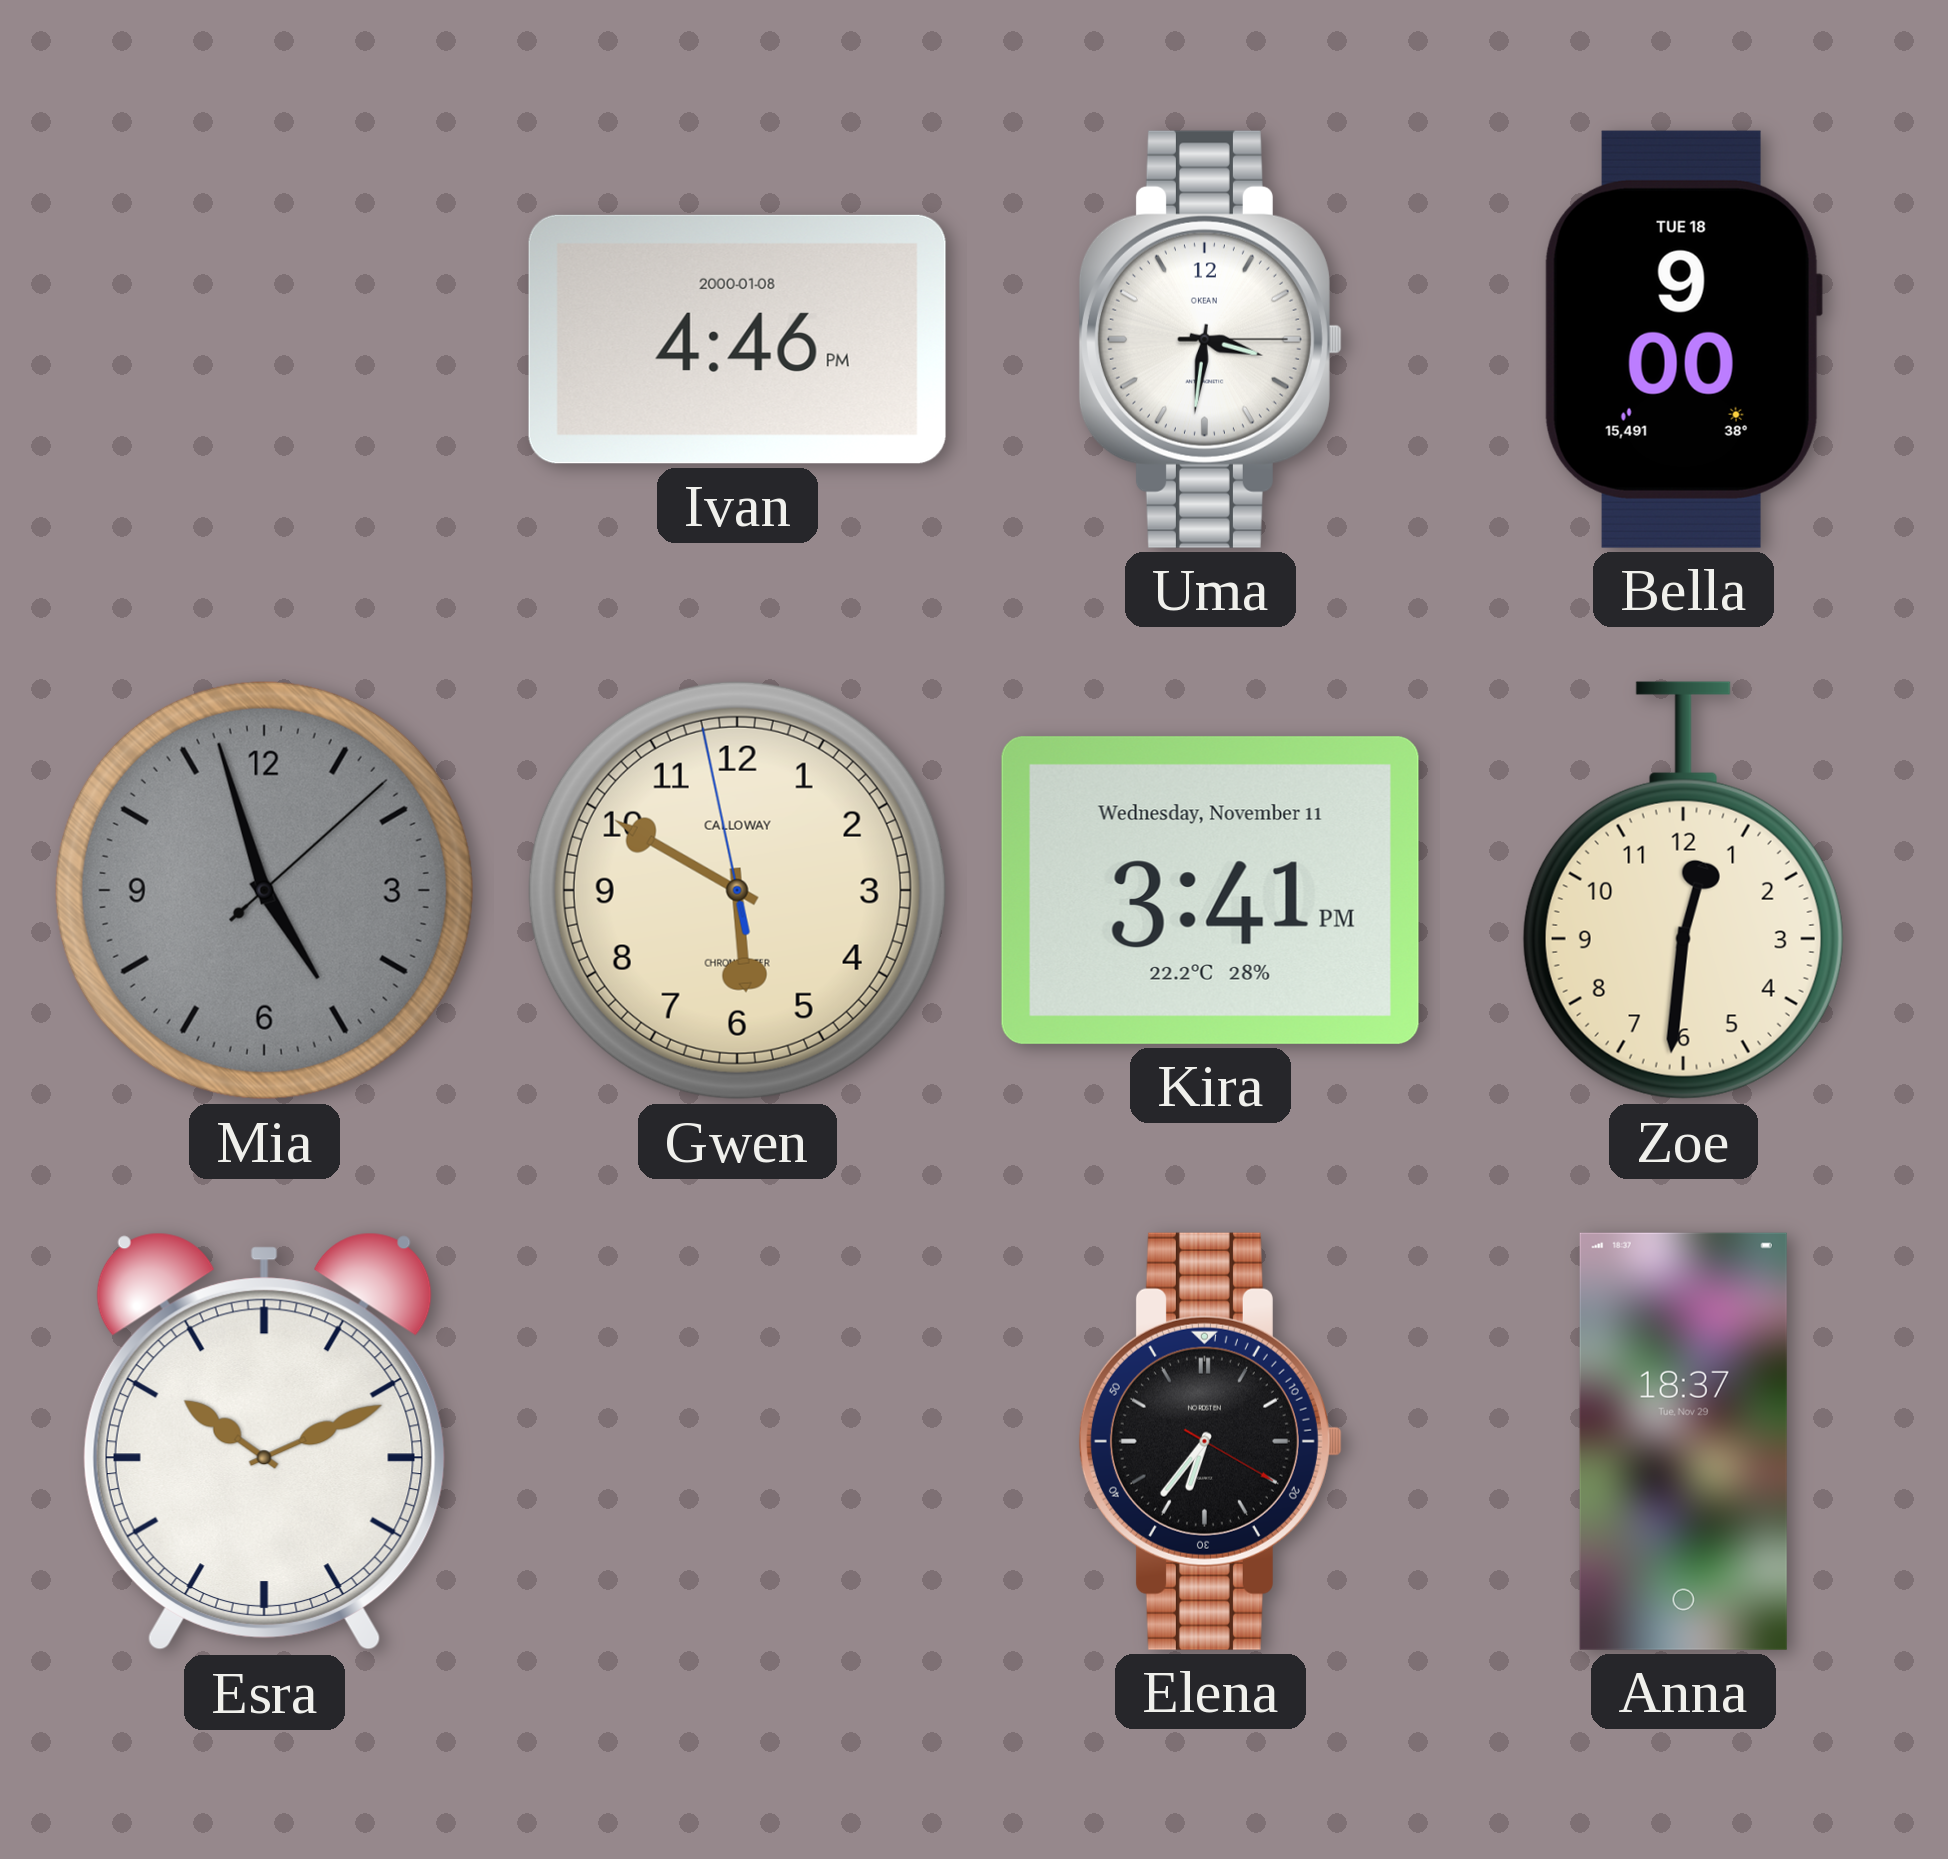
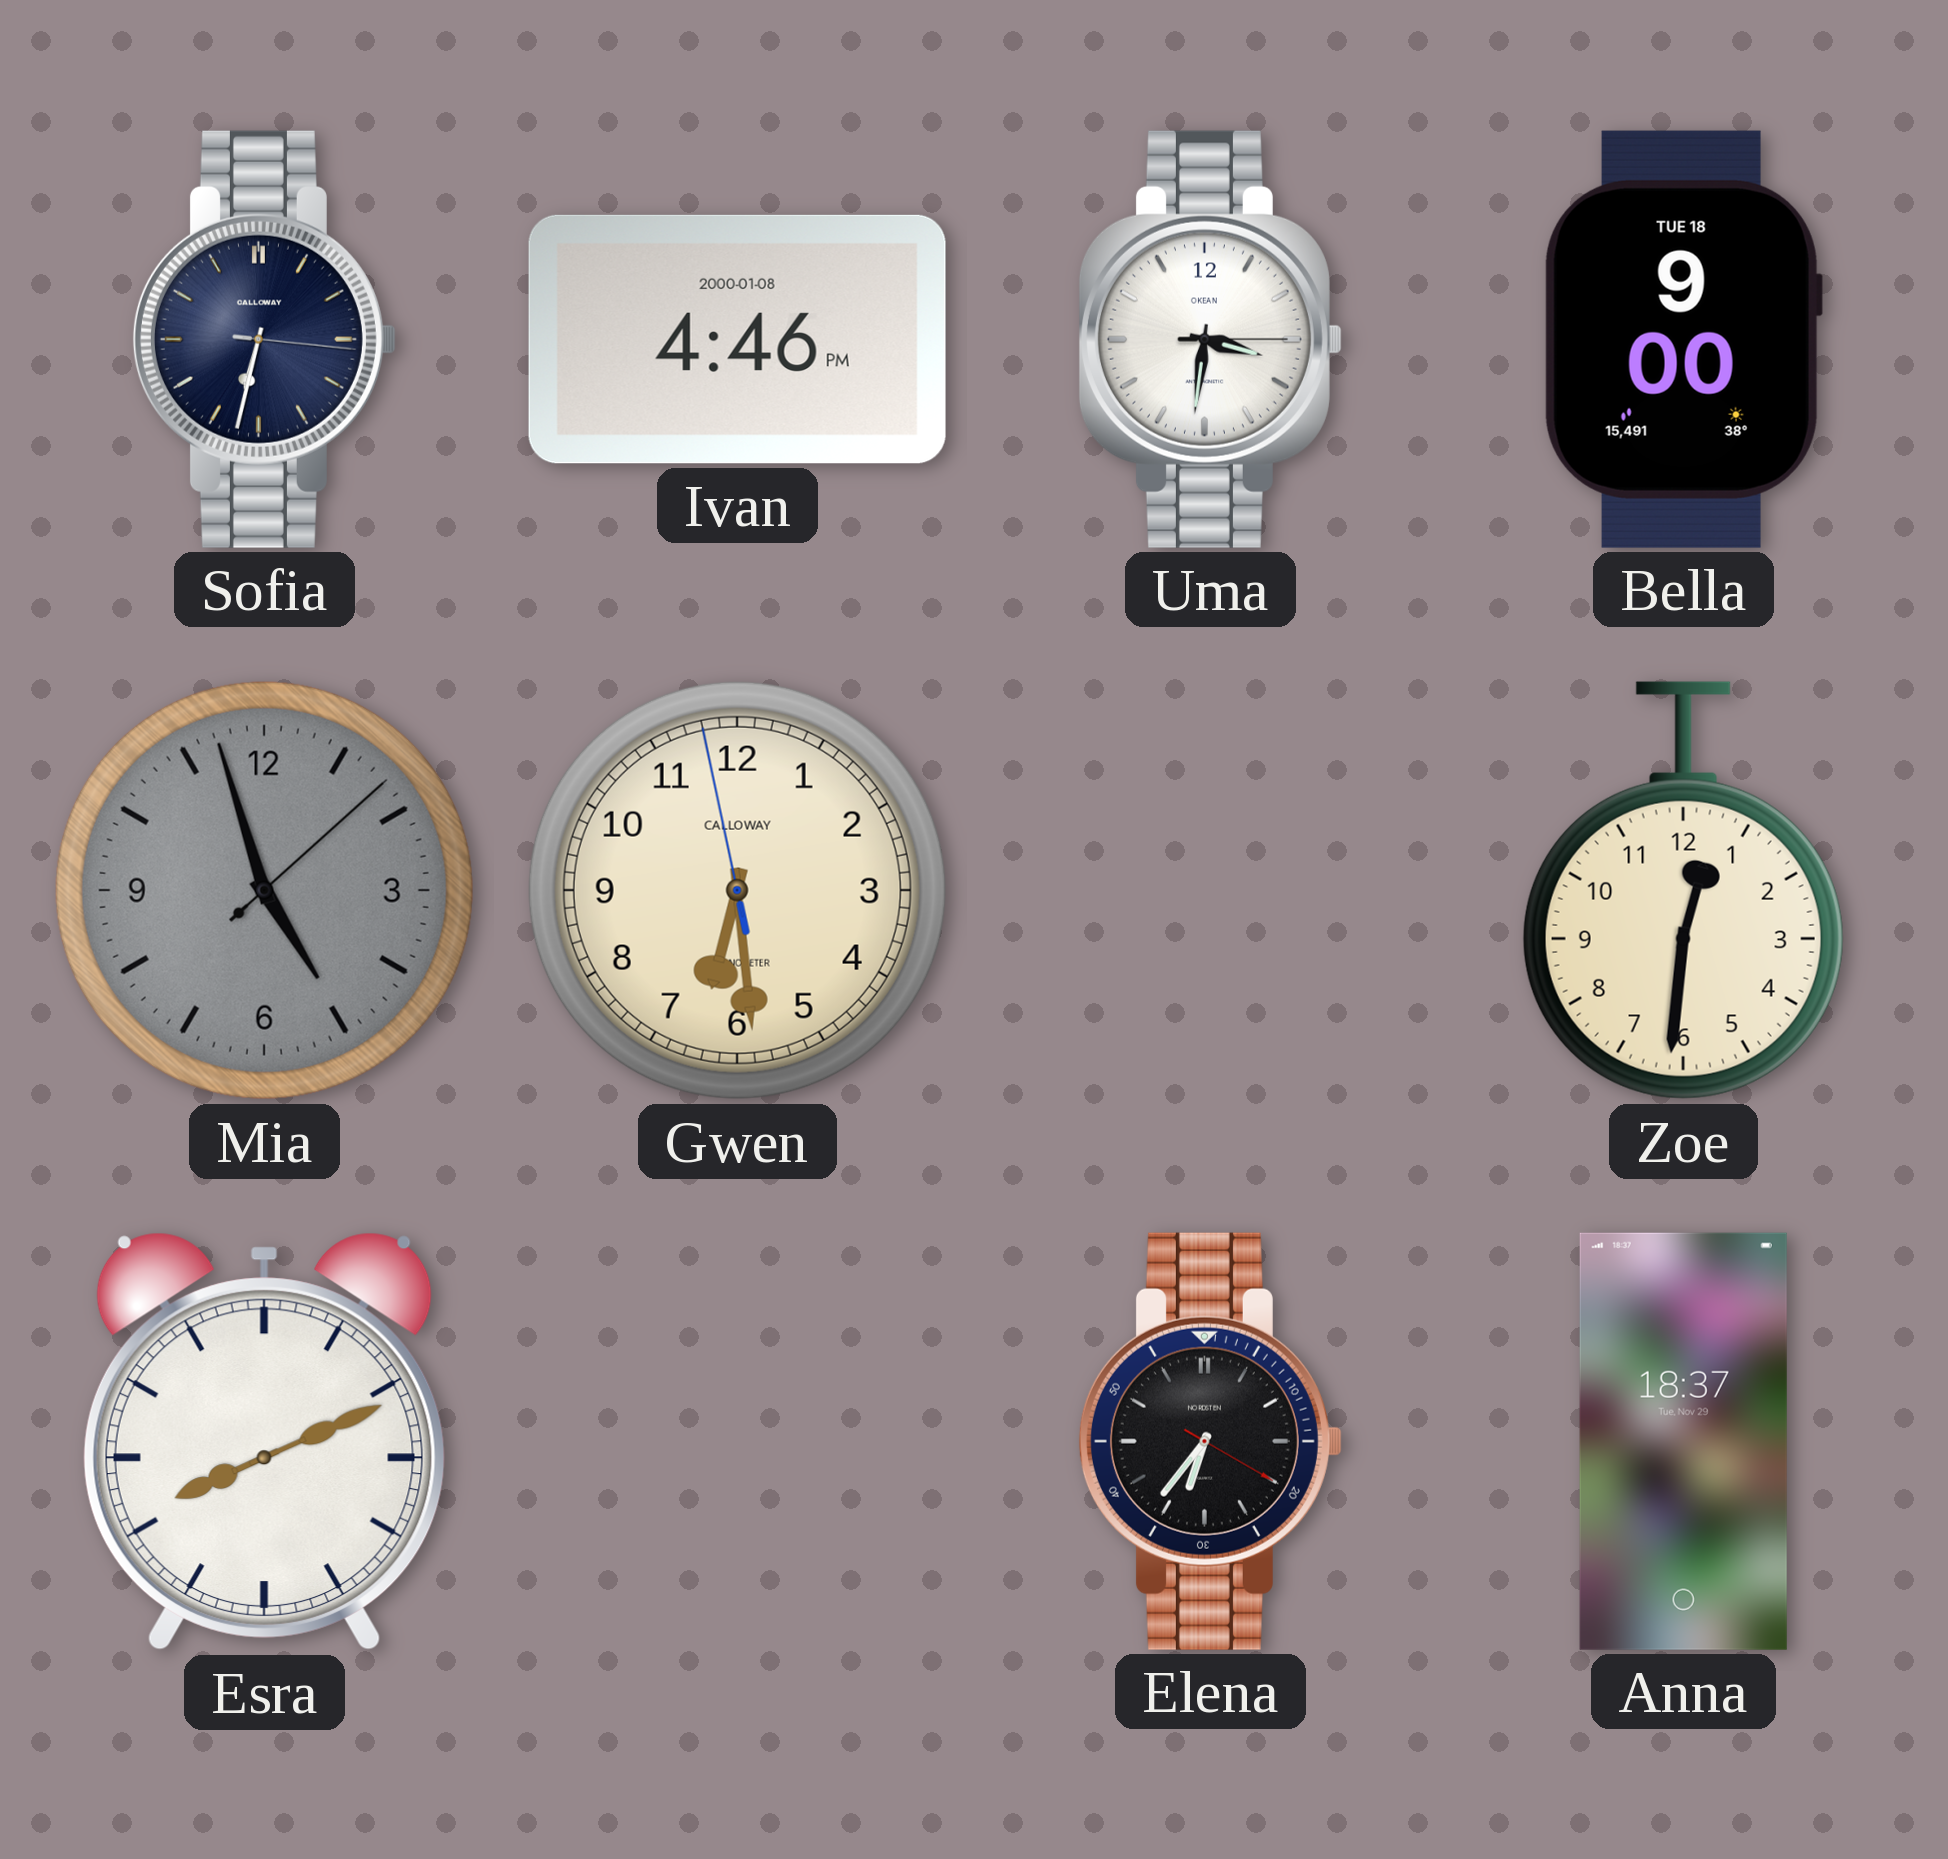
Sofia: none -> 6:32 (264, 339)
Gwen: 5:49 -> 6:28 (737, 890)
Kira: 3:41 -> none (1210, 890)
Esra: 10:11 -> 8:11 (264, 1442)
